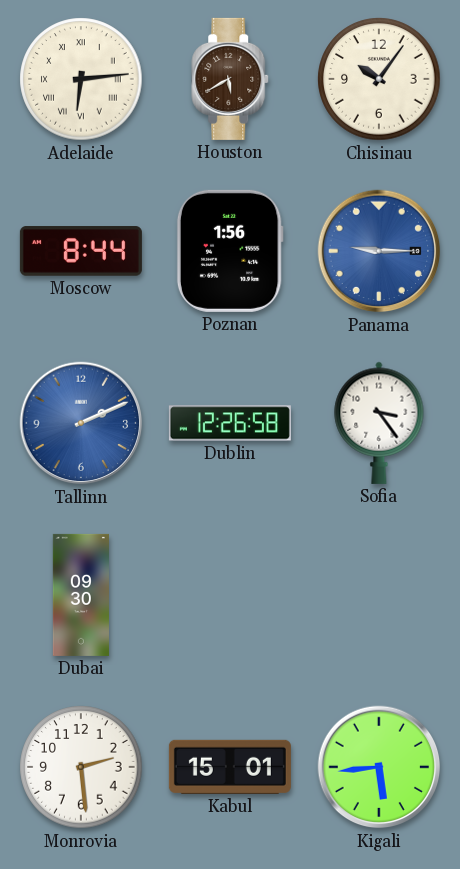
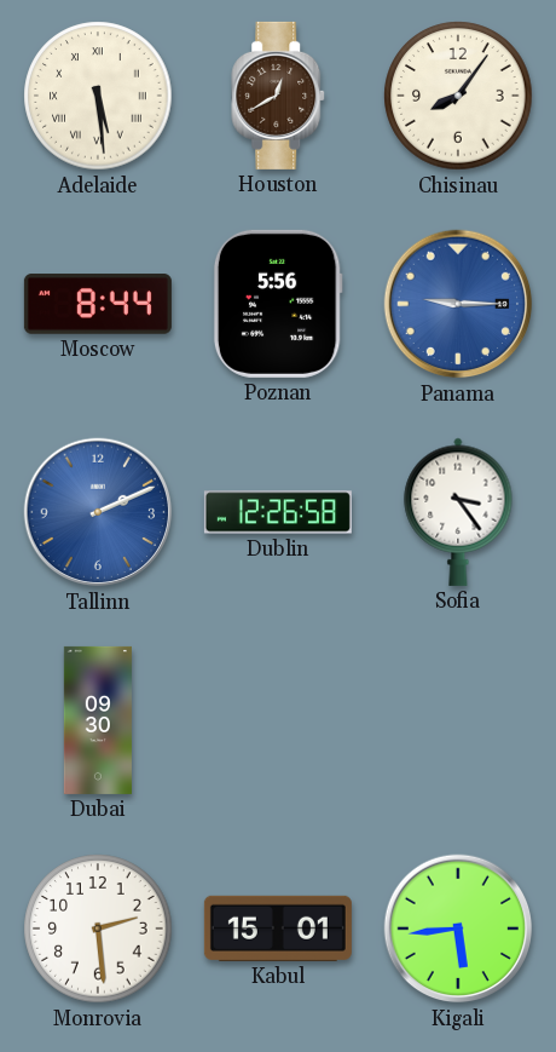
Adelaide: 6:14 -> 5:29 (98, 96)
Houston: 5:40 -> 12:40 (279, 96)
Chisinau: 10:06 -> 8:06 (458, 96)
Poznan: 1:56 -> 5:56 (278, 304)
